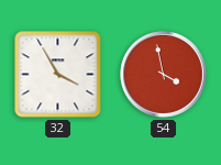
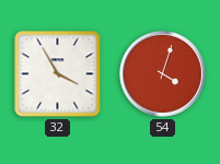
54: 3:58 -> 4:03 (163, 74)
